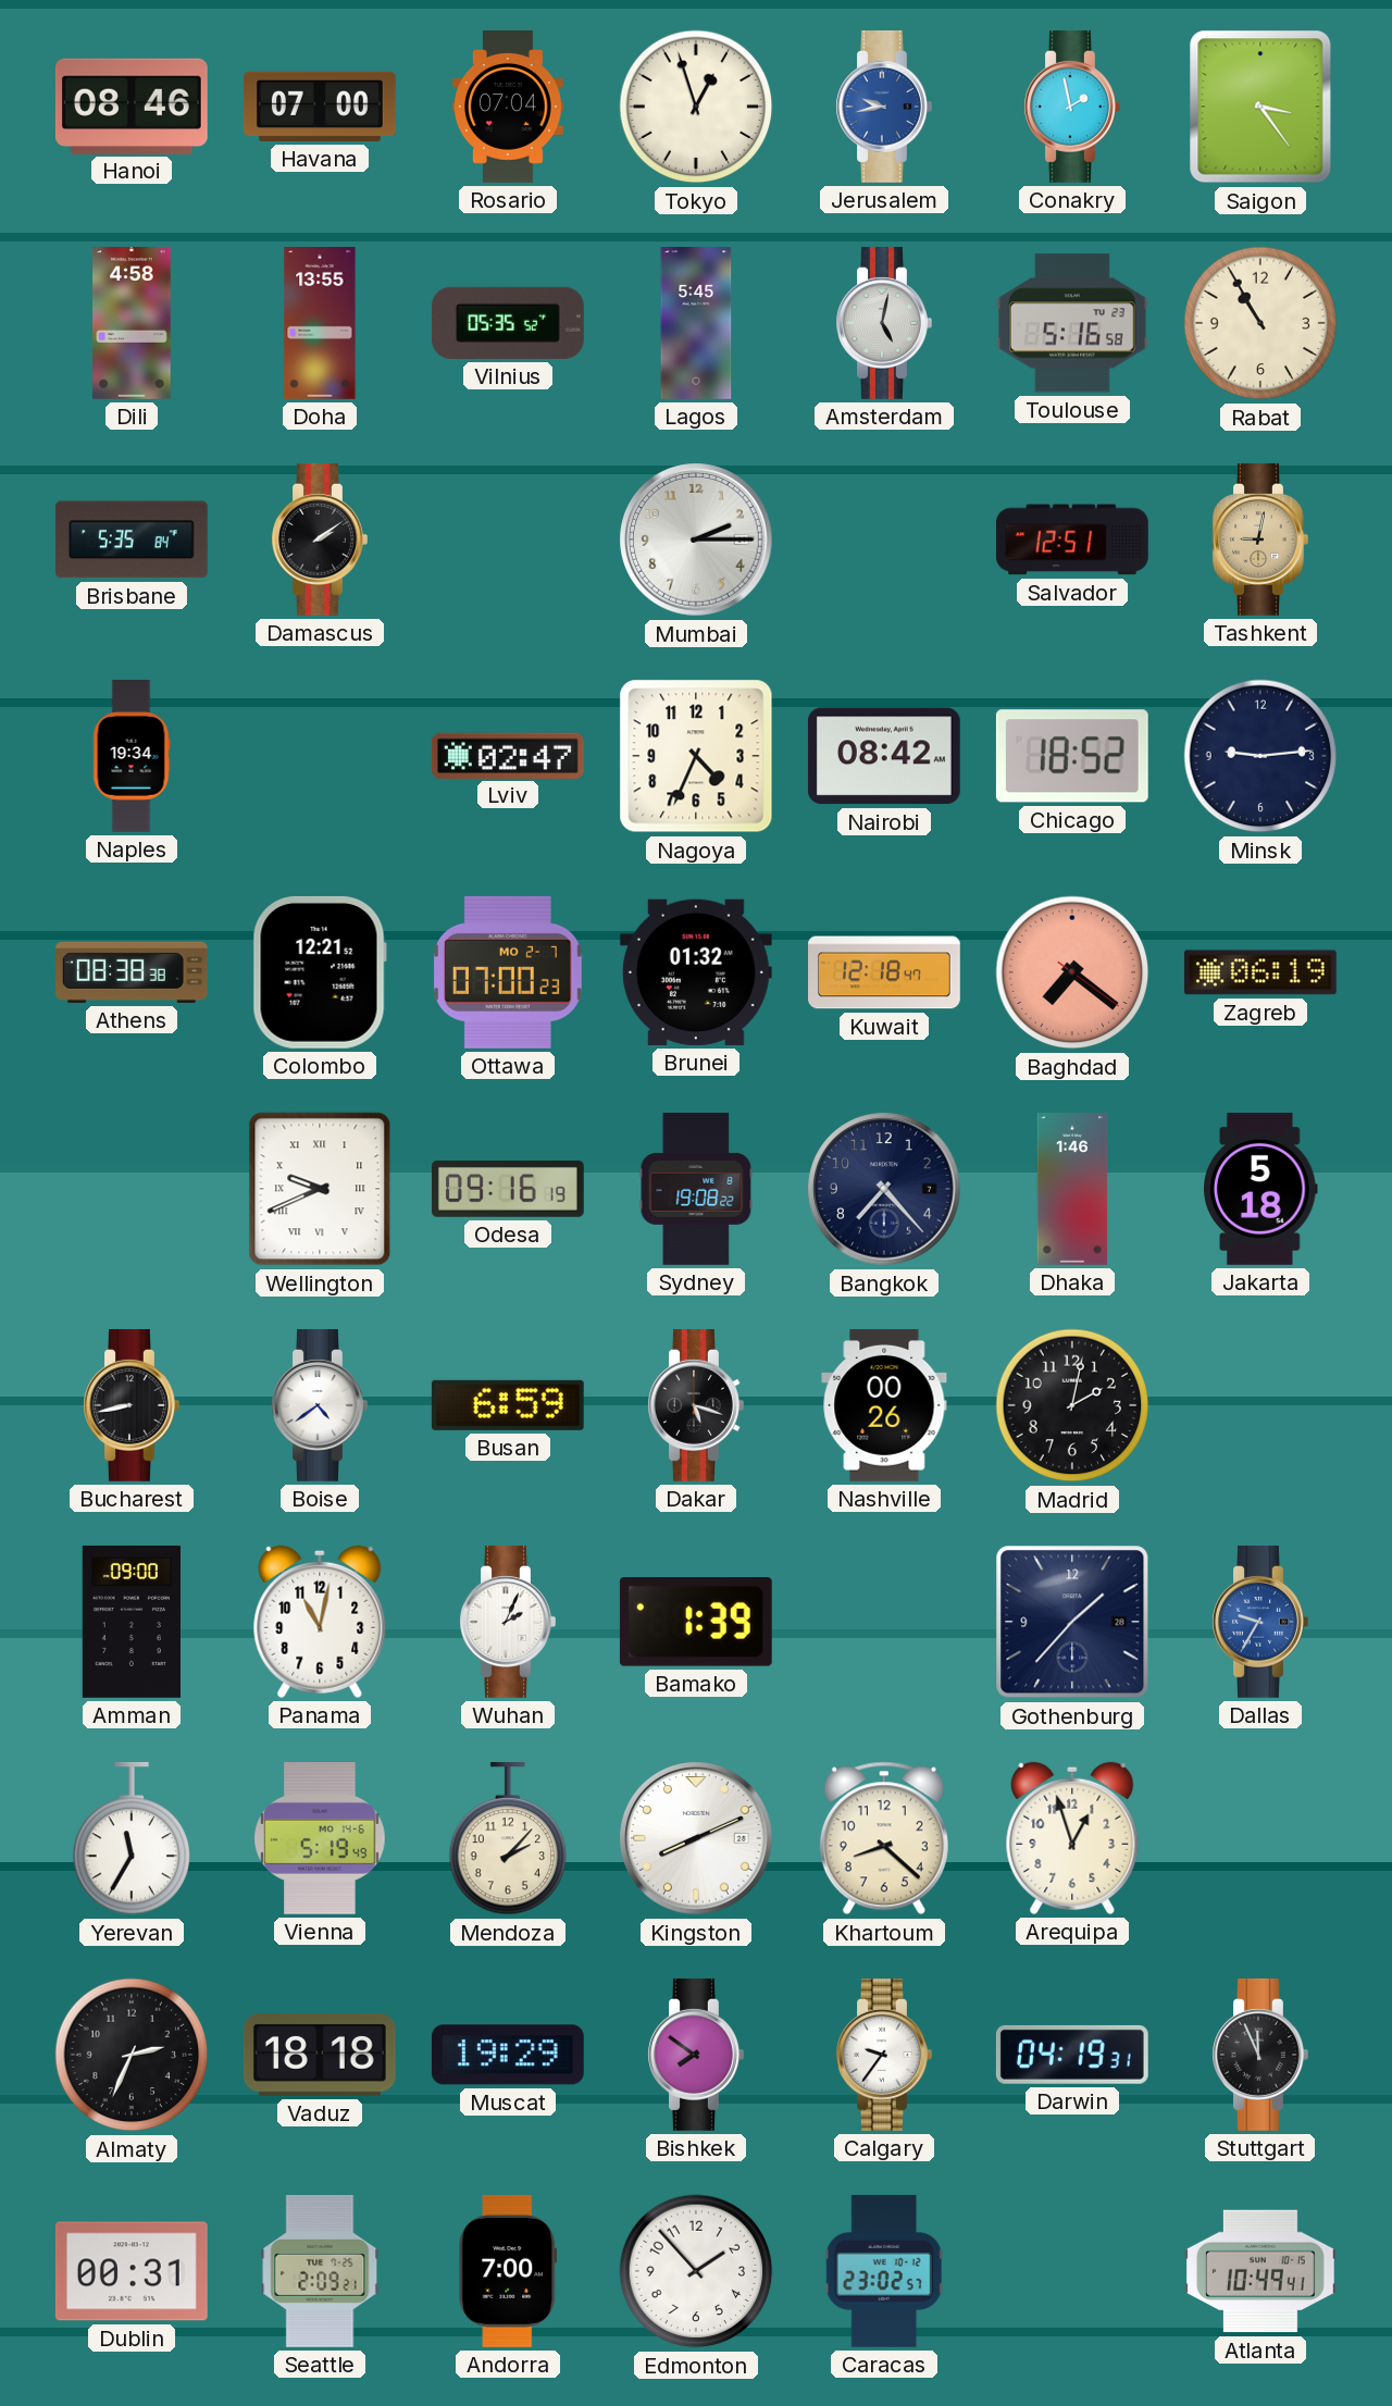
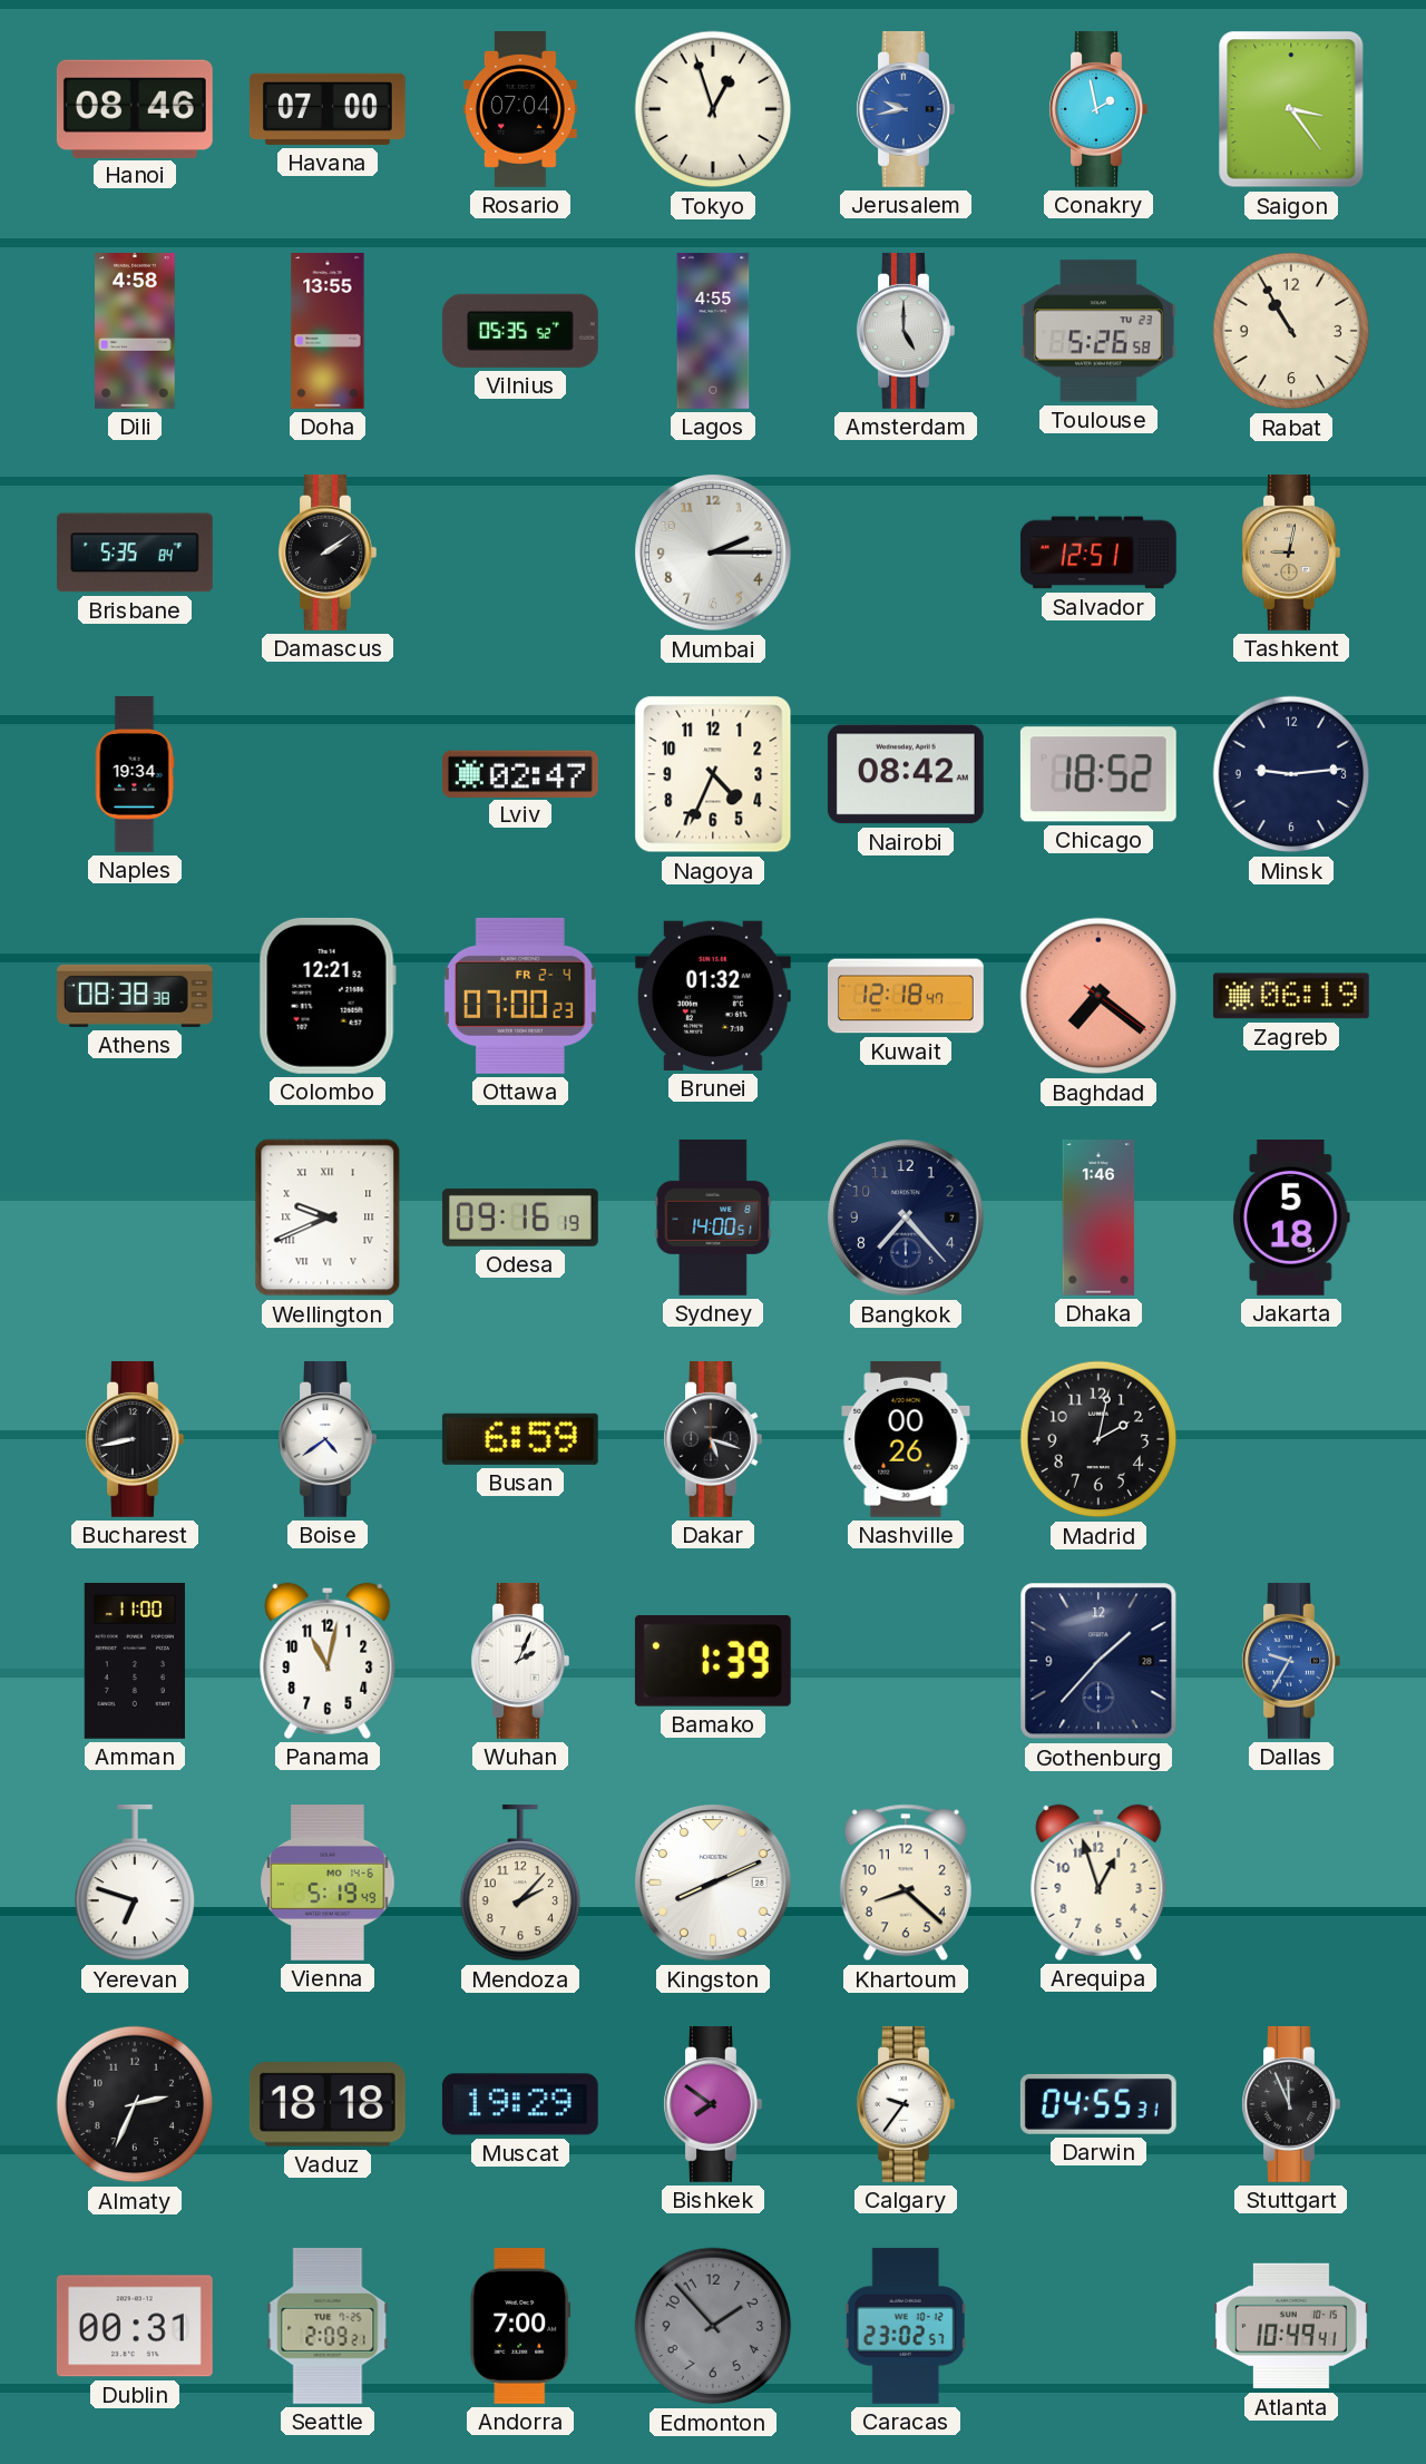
Lagos: 5:45 -> 4:55 (713, 332)
Amsterdam: 5:02 -> 5:00 (906, 331)
Toulouse: 5:16 -> 5:26 (1098, 331)
Ottawa date: MO 2-7 -> FR 2-4 (520, 996)
Sydney: 19:08 -> 14:00 (713, 1219)
Amman: 09:00 -> 11:00 (135, 1661)
Yerevan: 11:35 -> 6:48 (135, 1883)
Darwin: 04:19 -> 04:55 (1098, 2104)
Edmonton dial: white -> grey (713, 2326)
